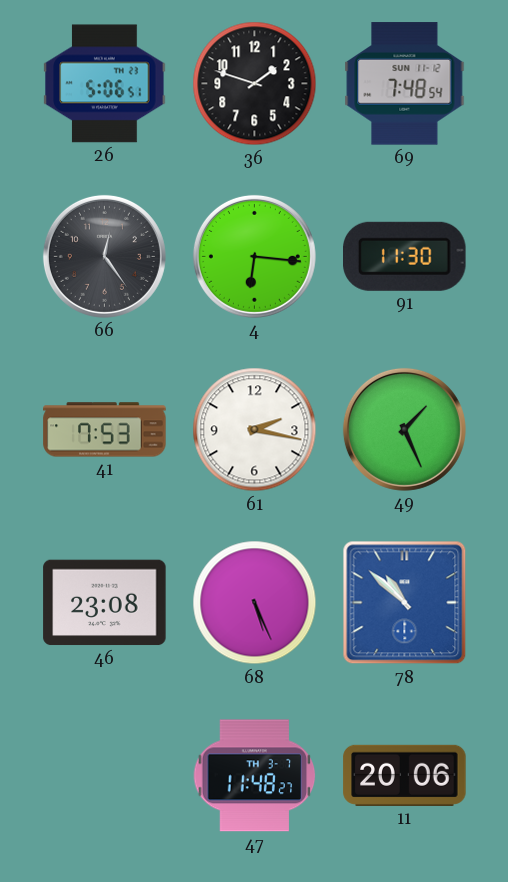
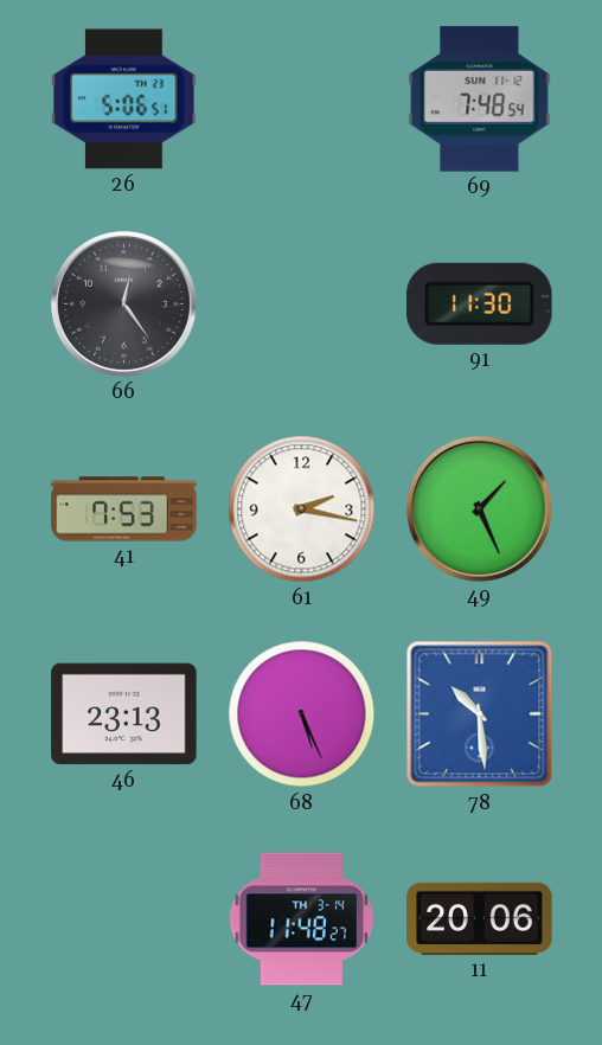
36: 1:48 -> none (255, 84)
4: 6:16 -> none (254, 256)
46: 23:08 -> 23:13 (124, 714)
78: 10:52 -> 10:29 (480, 714)
47 date: TH 3-7 -> TH 3-14 (302, 919)
